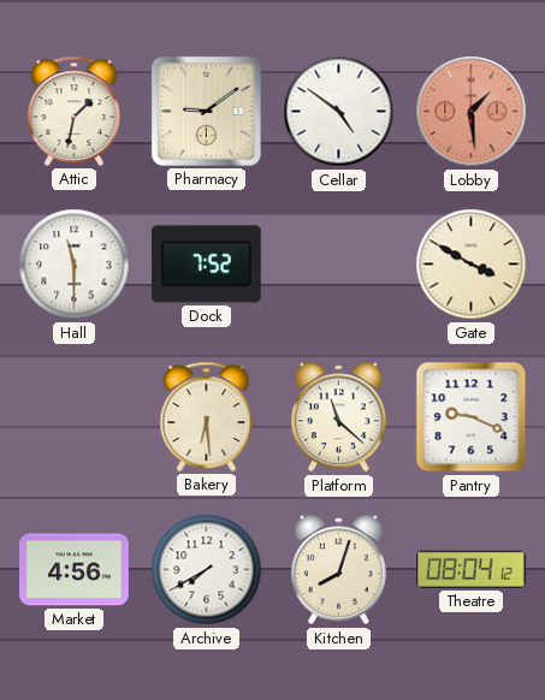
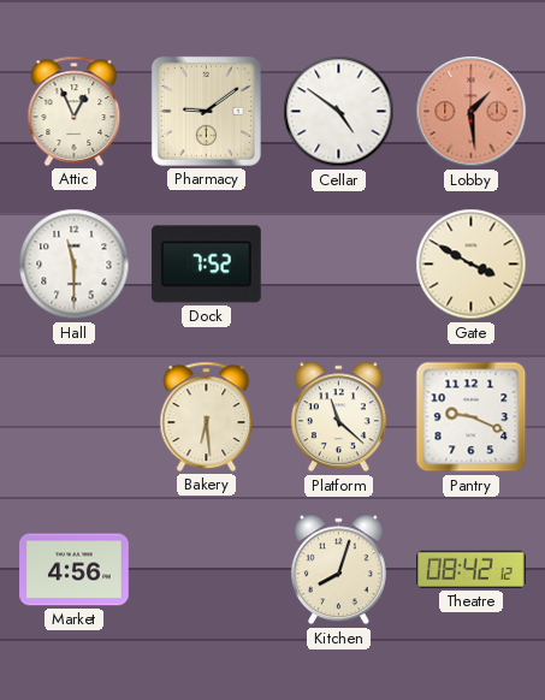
Attic: 1:32 -> 12:56 (75, 111)
Archive: 7:40 -> none (207, 570)
Theatre: 08:04 -> 08:42 (472, 569)
